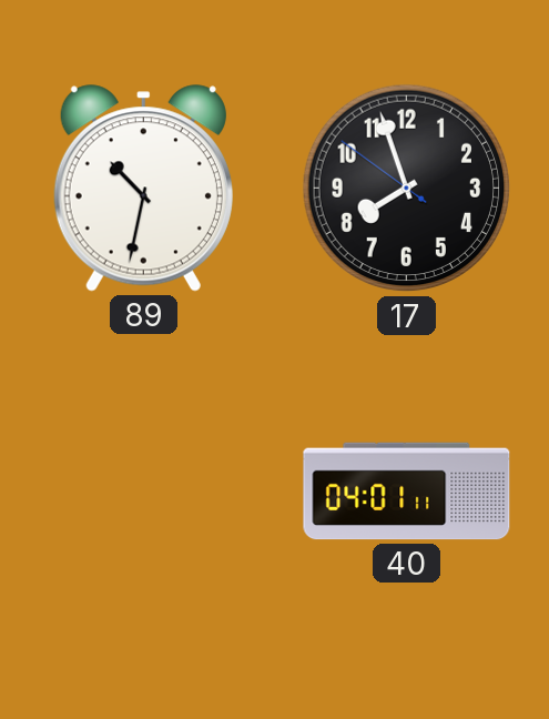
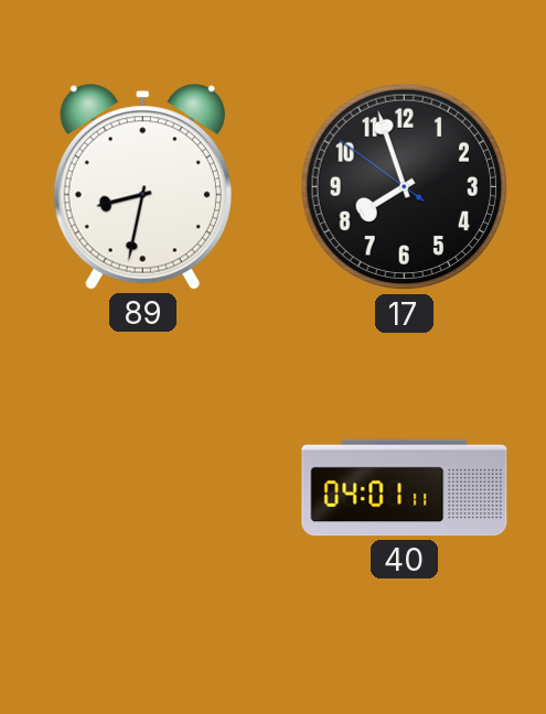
89: 10:32 -> 8:32 (142, 187)
